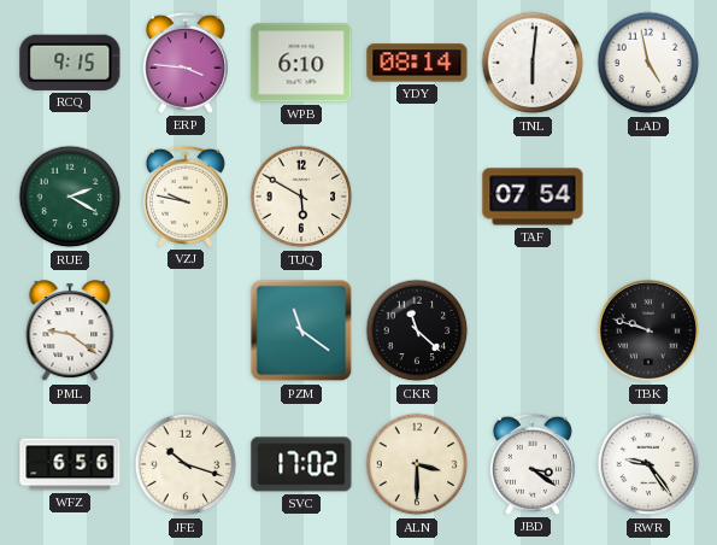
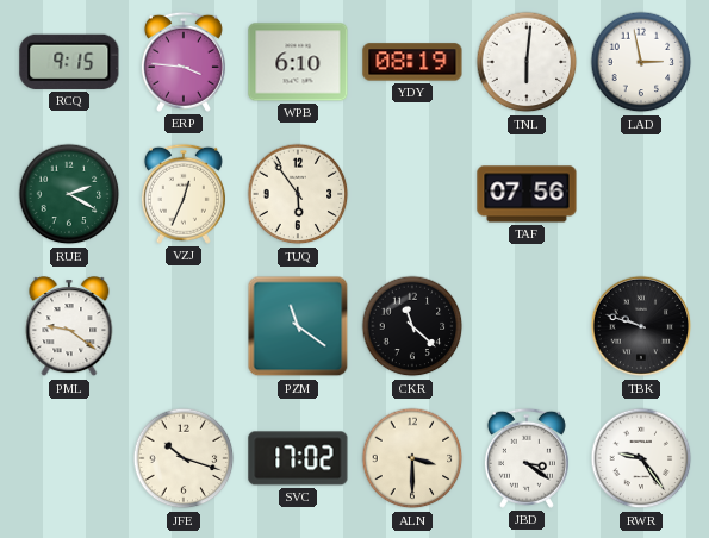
YDY: 08:14 -> 08:19 (412, 62)
LAD: 4:58 -> 2:58 (641, 62)
VZJ: 9:47 -> 12:34 (184, 194)
TUQ: 5:50 -> 5:54 (298, 194)
TAF: 07:54 -> 07:56 (527, 194)
WFZ: 6:56 -> none (70, 464)
